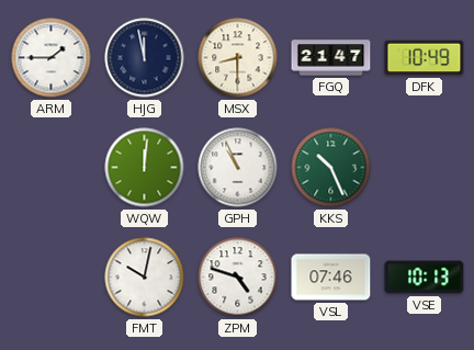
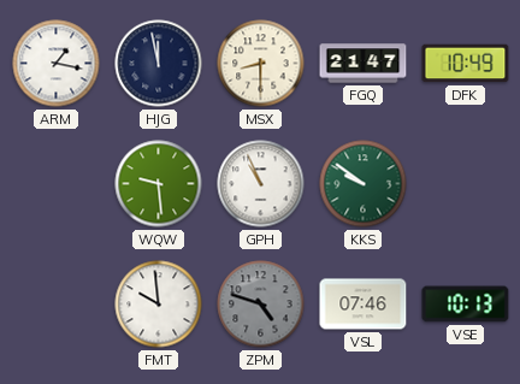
ARM: 1:45 -> 1:17 (57, 64)
WQW: 12:01 -> 9:29 (159, 184)
KKS: 10:26 -> 9:51 (364, 184)
FMT: 10:02 -> 9:59 (159, 305)
ZPM dial: white -> grey (261, 305)
